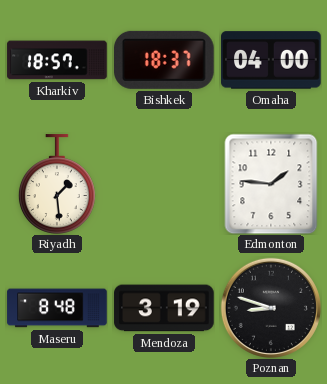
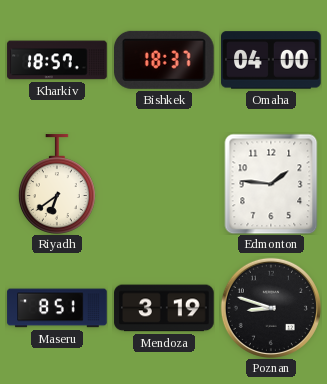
Riyadh: 1:29 -> 6:39 (57, 184)
Maseru: 8:48 -> 8:51 (57, 308)
